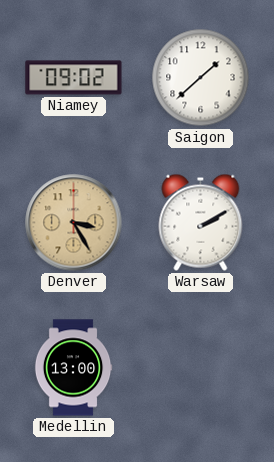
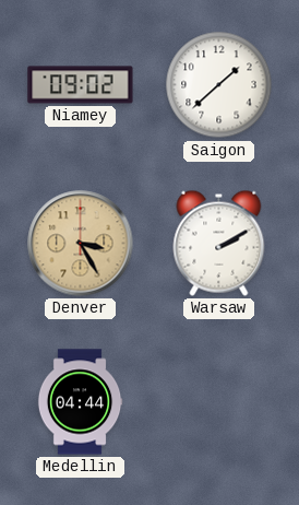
Medellin: 13:00 -> 04:44 (80, 402)
